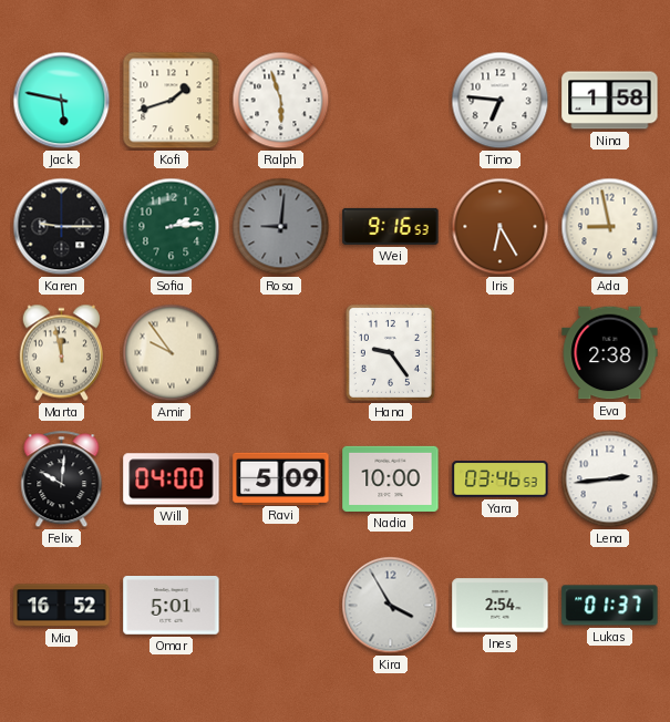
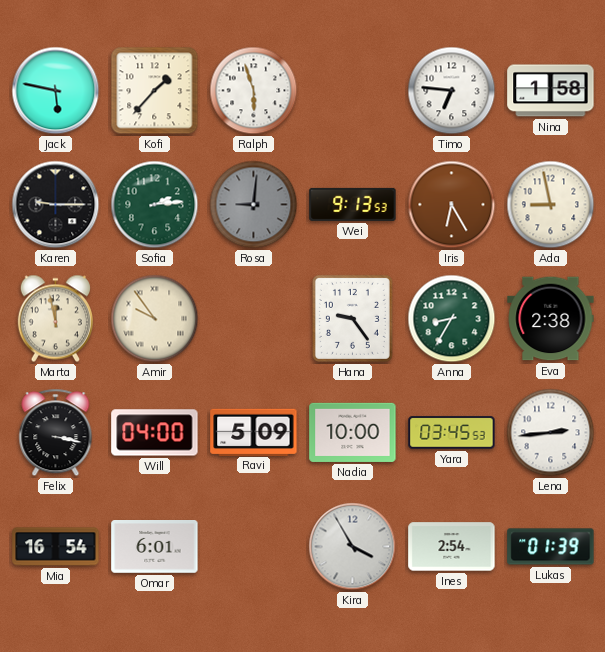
Kofi: 1:42 -> 1:37 (155, 91)
Wei: 9:16 -> 9:13 (353, 204)
Anna: none -> 8:35 (452, 319)
Felix: 10:01 -> 3:17 (56, 433)
Yara: 03:46 -> 03:45 (452, 433)
Mia: 16:52 -> 16:54 (56, 547)
Omar: 5:01 -> 6:01 (155, 547)
Lukas: 01:37 -> 01:39 (551, 547)
